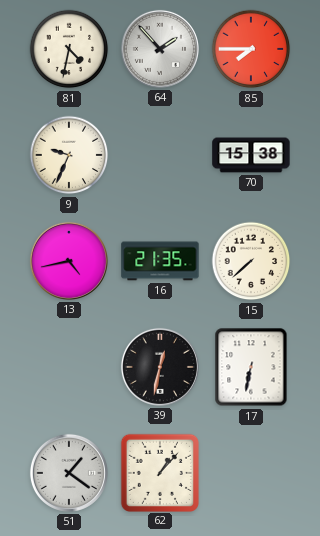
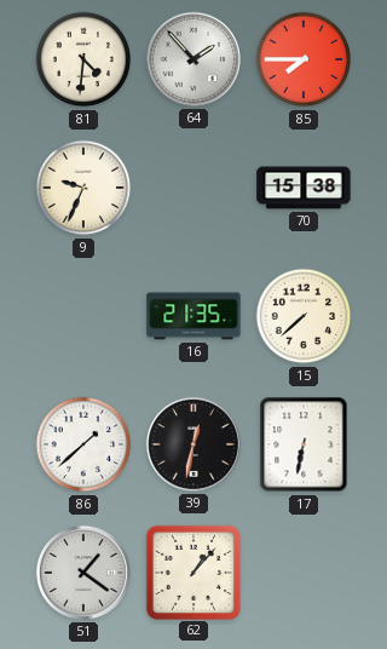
81: 4:32 -> 4:31 (83, 59)
13: 4:43 -> none (69, 261)
86: none -> 1:38 (83, 444)
